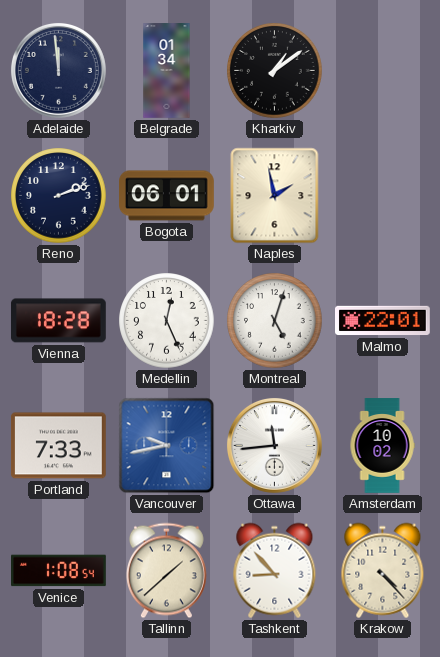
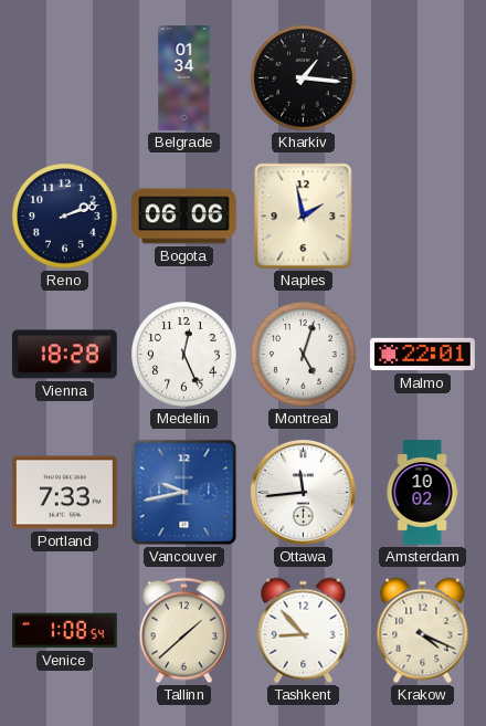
Adelaide: 11:59 -> none (58, 70)
Kharkiv: 1:09 -> 1:16 (304, 78)
Bogota: 06:01 -> 06:06 (184, 217)
Krakow: 4:23 -> 4:19 (423, 631)
